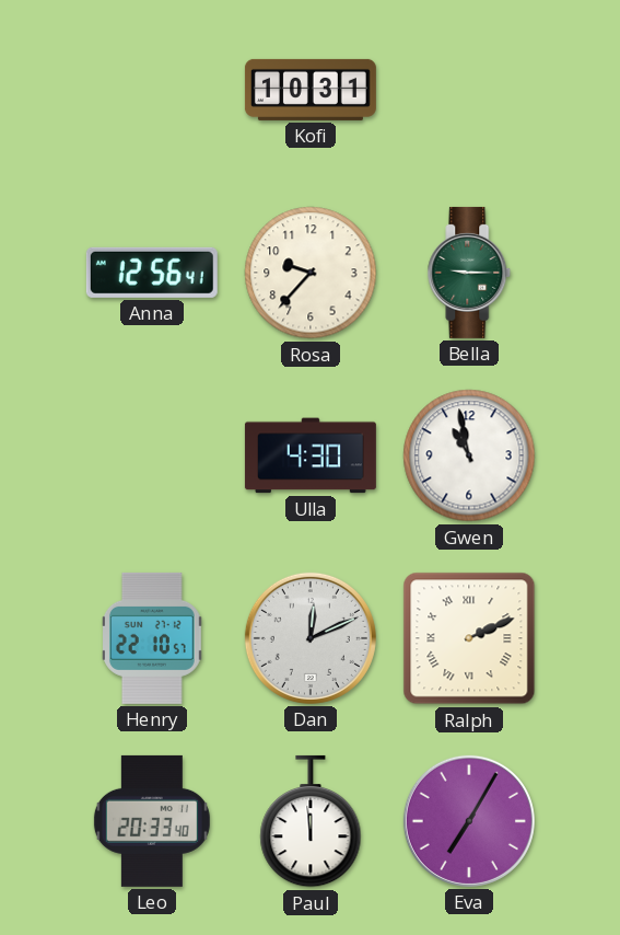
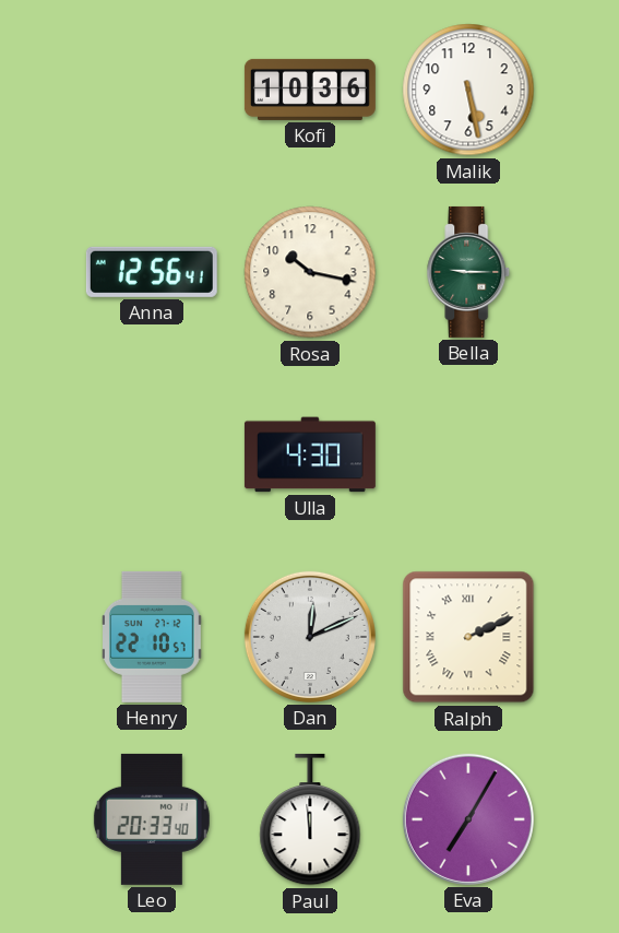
Kofi: 10:31 -> 10:36 (310, 90)
Malik: none -> 5:28 (468, 90)
Rosa: 9:37 -> 10:17 (310, 272)
Gwen: 10:58 -> none (469, 455)
